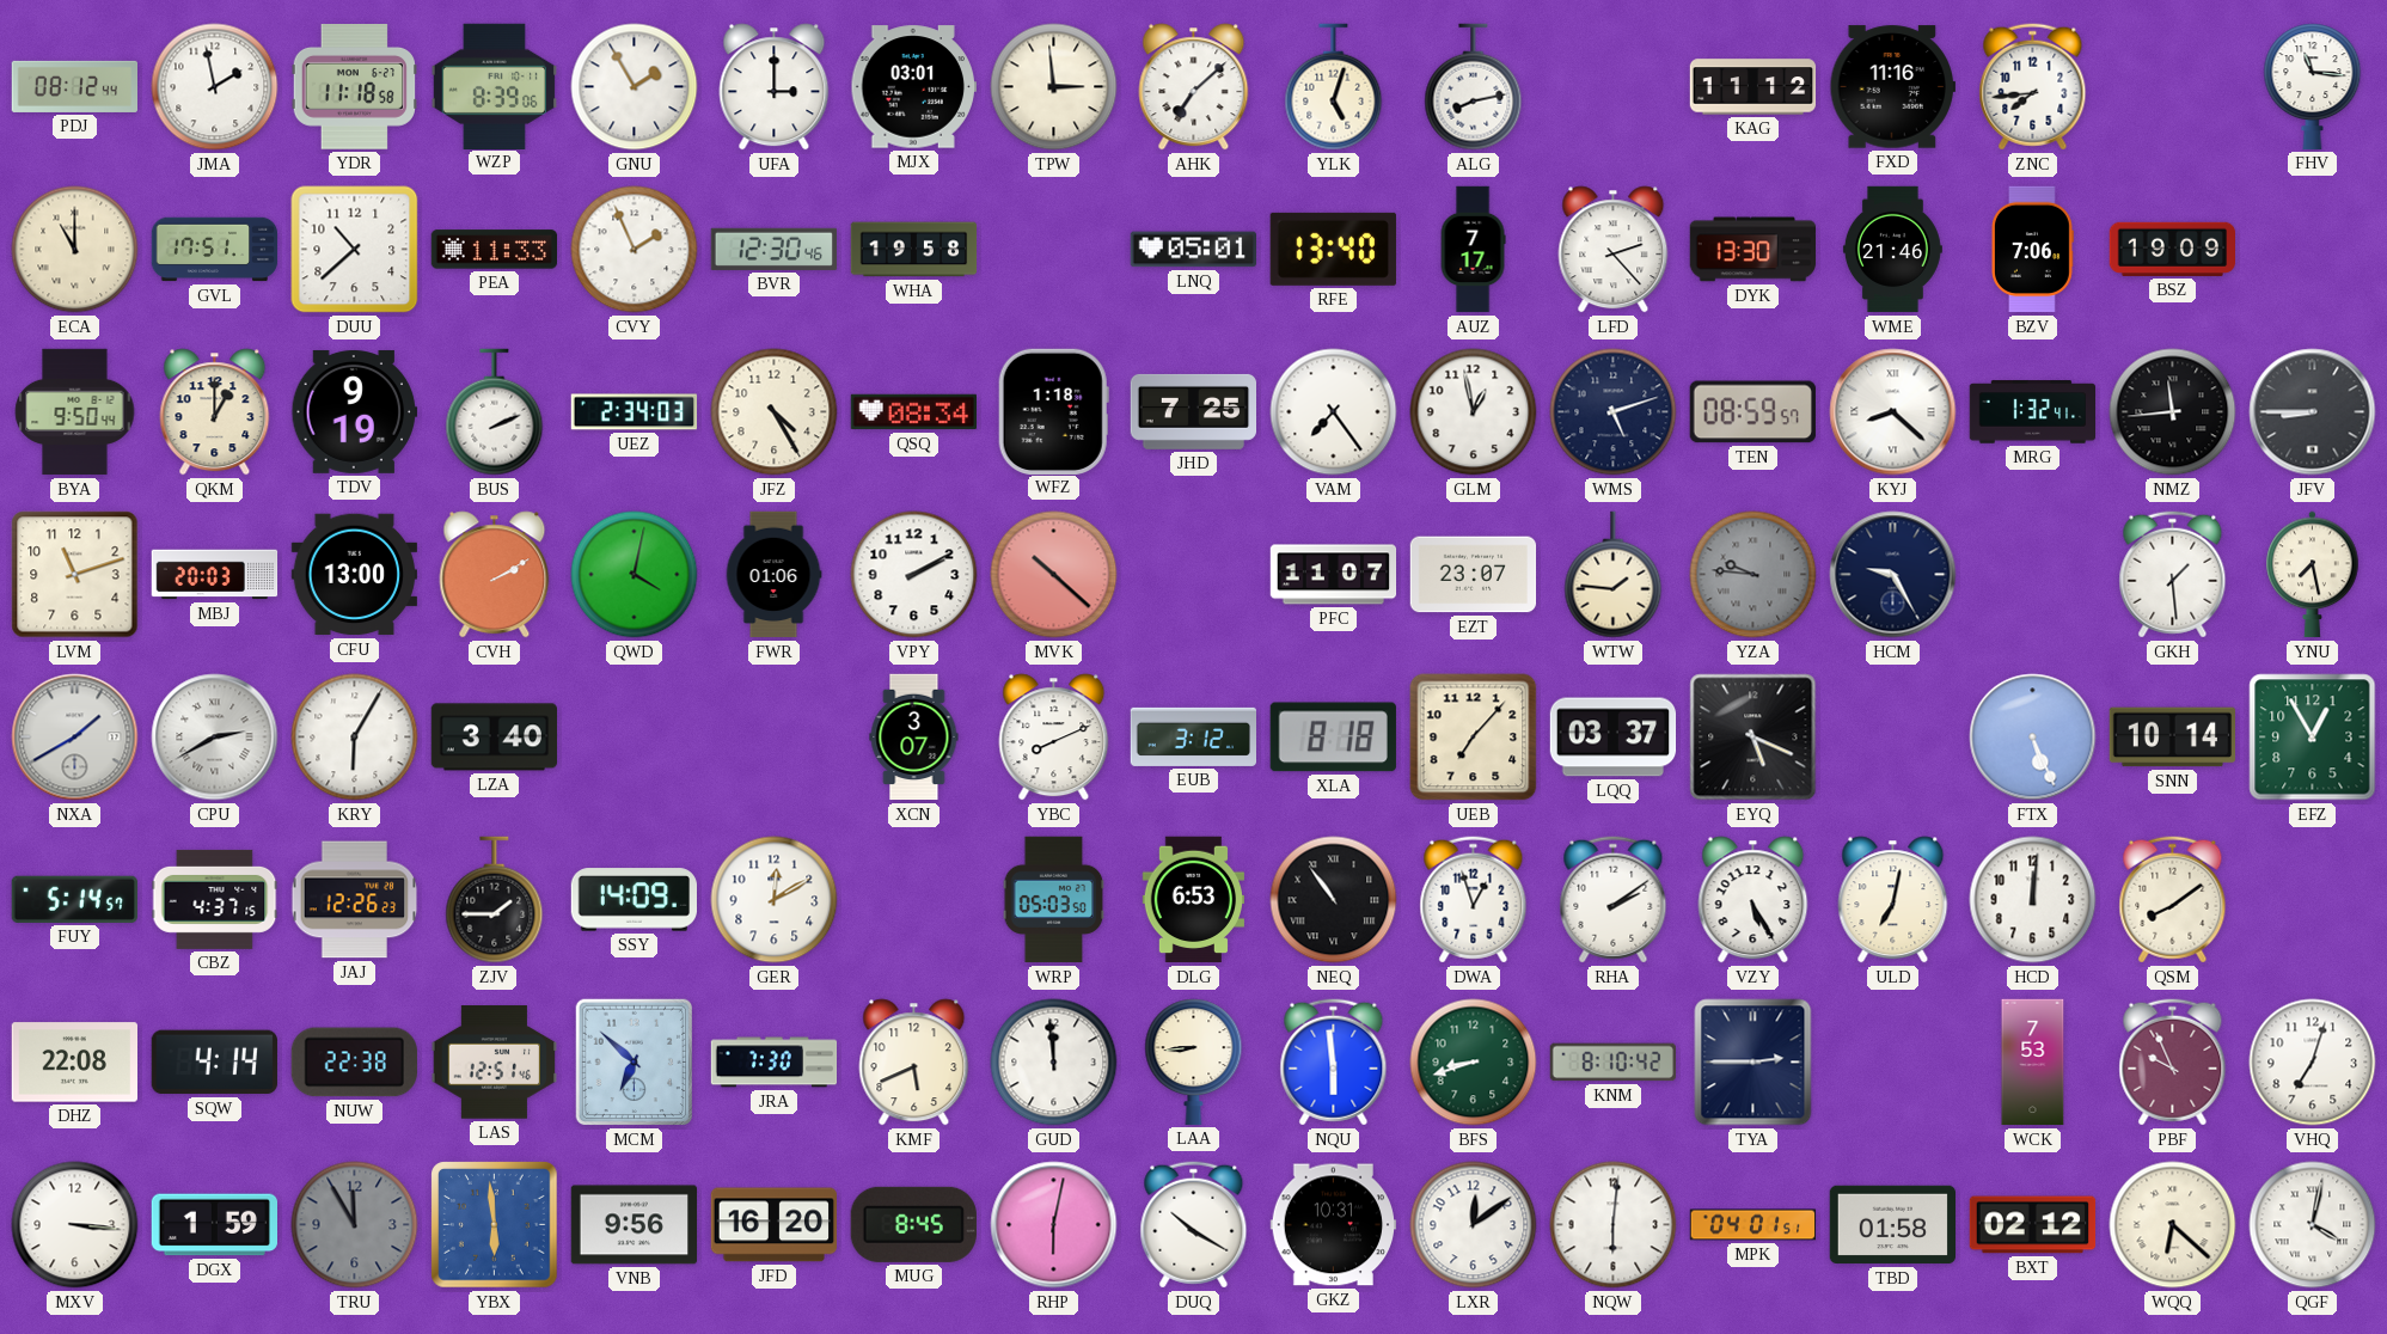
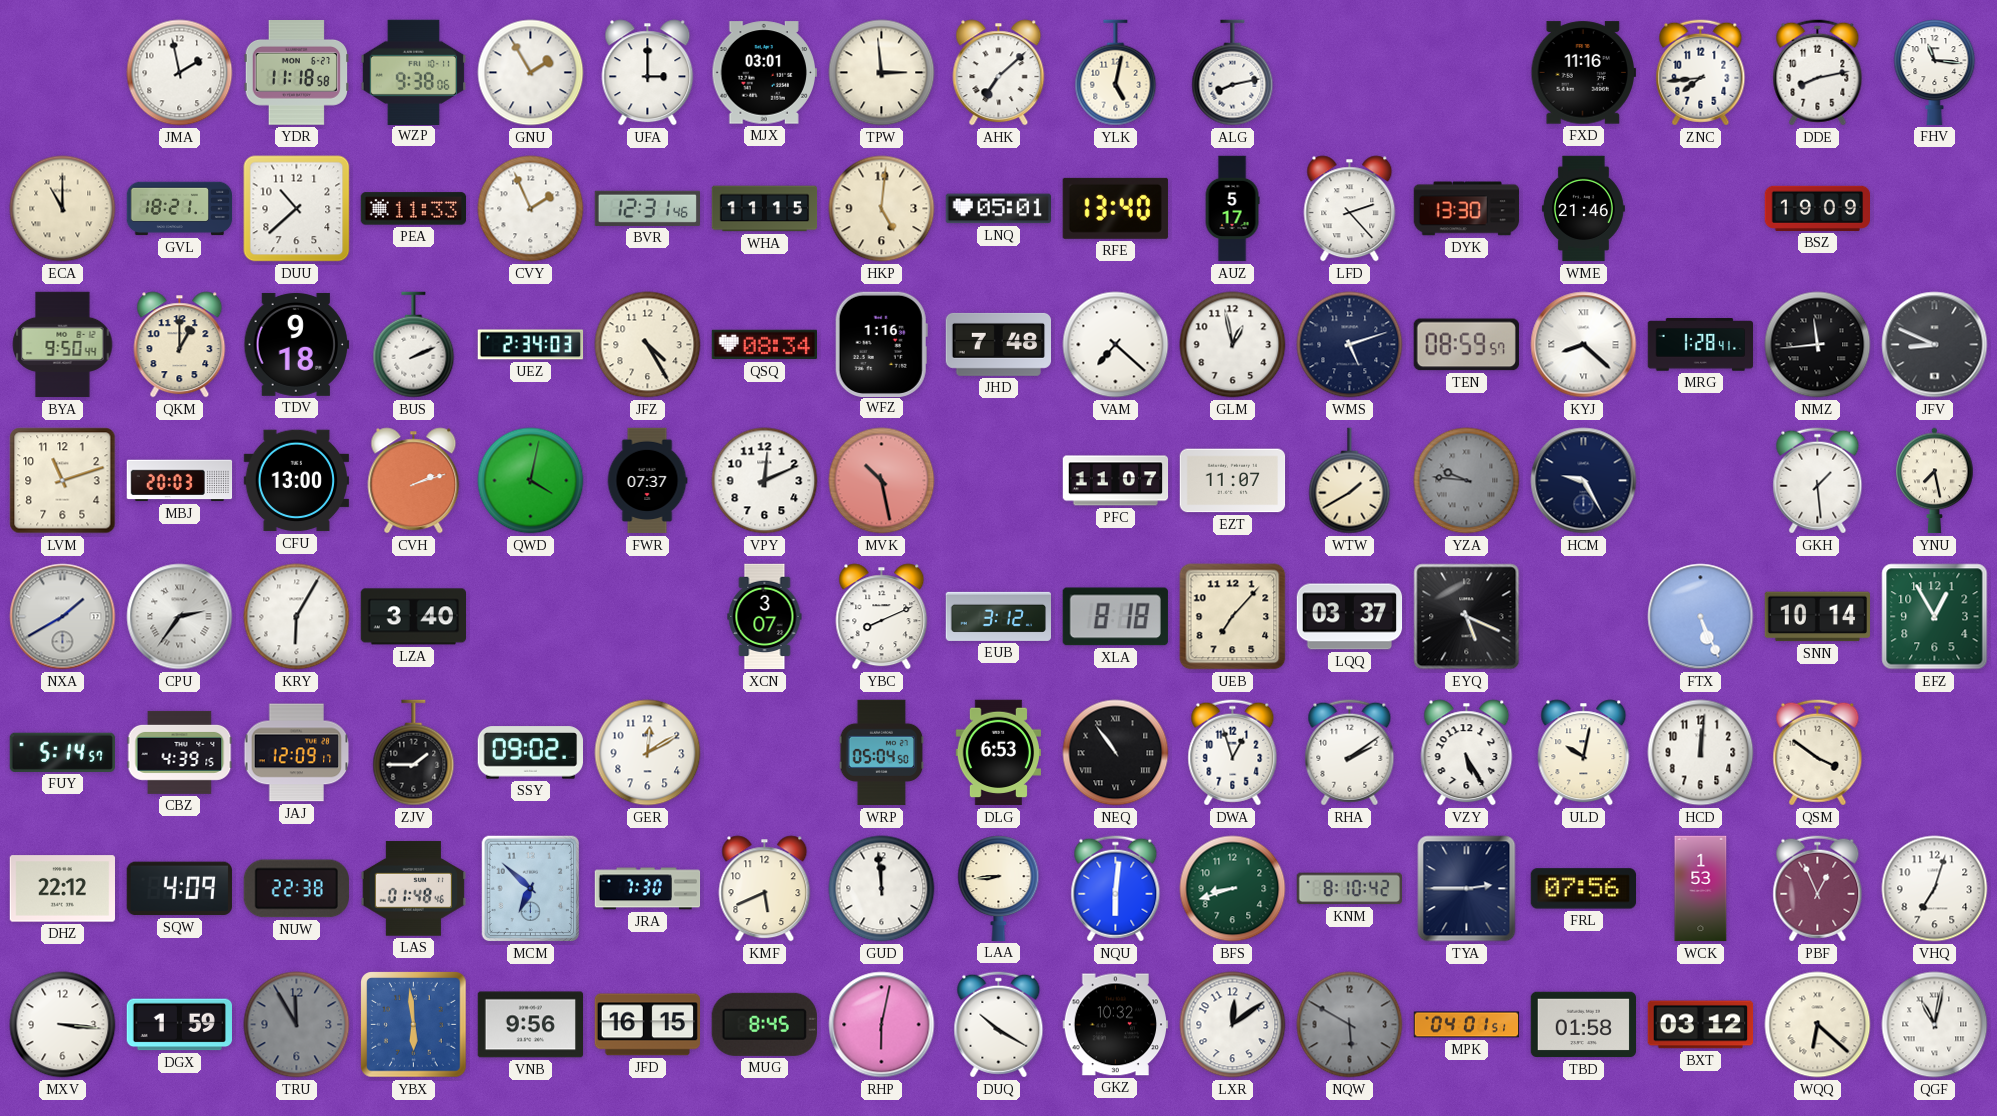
PDJ: 08:12 -> none (74, 86)
WZP: 8:39 -> 9:38 (413, 72)
YLK: 5:03 -> 5:02 (1116, 73)
KAG: 11:12 -> none (1753, 87)
DDE: none -> 8:13 (1818, 73)
GVL: 17:51 -> 18:21 (180, 209)
BVR: 12:30 -> 12:31 (647, 208)
WHA: 19:58 -> 11:15 (765, 209)
HKP: none -> 5:01 (882, 209)
AUZ: 7:17 -> 5:17 (1232, 209)
BZV: 7:06 -> none (2033, 250)
TDV: 9:19 -> 9:18 (297, 344)
WFZ: 1:18 -> 1:16 (881, 344)
JHD: 7:25 -> 7:48 (998, 344)
VAM: 7:24 -> 7:22 (1116, 345)
MRG: 1:32 -> 1:28 (1701, 345)
JFV: 8:45 -> 8:49 (1935, 345)
CVH: 2:10 -> 2:12 (414, 481)
FWR: 01:06 -> 07:37 (647, 481)
VPY: 2:10 -> 12:11 (765, 481)
MVK: 10:22 -> 10:28 (882, 481)
EZT: 23:07 -> 11:07 (1233, 481)
WTW: 1:46 -> 1:40 (1350, 481)
CPU: 2:40 -> 2:36 (180, 617)
CBZ: 4:37 -> 4:39 (180, 752)
JAJ: 12:26 -> 12:09 (297, 753)
SSY: 14:09 -> 09:02 (530, 753)
WRP: 05:03 -> 05:04 (882, 753)
ULD: 7:02 -> 10:02 (1584, 753)
QSM: 8:09 -> 3:51 (1818, 753)
DHZ: 22:08 -> 22:12 (62, 889)
SQW: 4:14 -> 4:09 (179, 889)
LAS: 12:51 -> 01:48 (413, 889)
NQU: 5:59 -> 6:01 (1116, 889)
FRL: none -> 07:56 (1583, 889)
WCK: 7:53 -> 1:53 (1701, 889)
PBF: 9:56 -> 12:56 (1818, 889)
JFD: 16:20 -> 16:15 (647, 1025)
GKZ: 10:31 -> 10:32 (1116, 1025)
NQW: 6:01 -> 5:50 (1350, 1025)
NQW dial: white -> grey (1350, 1025)
BXT: 02:12 -> 03:12 (1701, 1025)
QGF: 4:02 -> 11:02 (1935, 1025)
